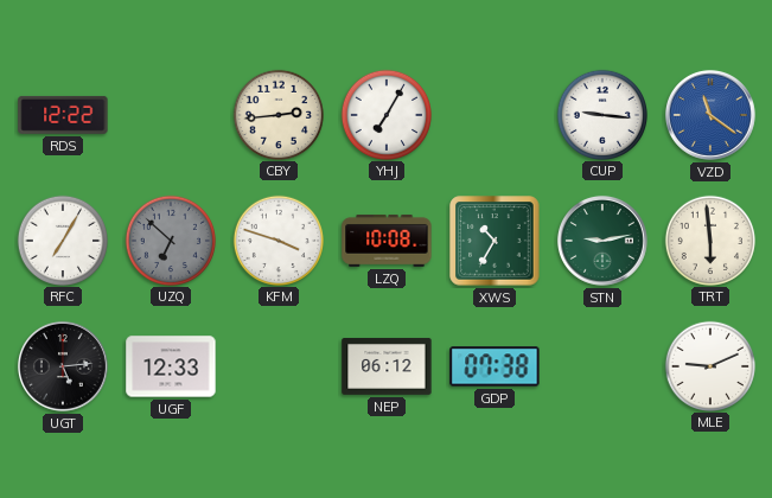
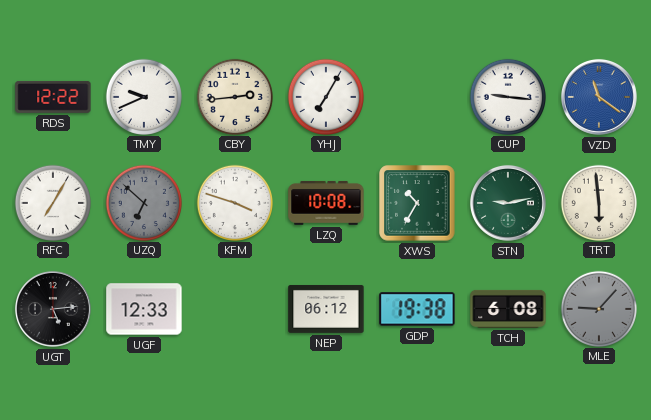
TMY: none -> 9:41 (143, 96)
GDP: 07:38 -> 19:38 (417, 309)
TCH: none -> 6:08 (508, 309)
MLE: 9:11 -> 9:07 (598, 308)
MLE dial: white -> grey (598, 308)
